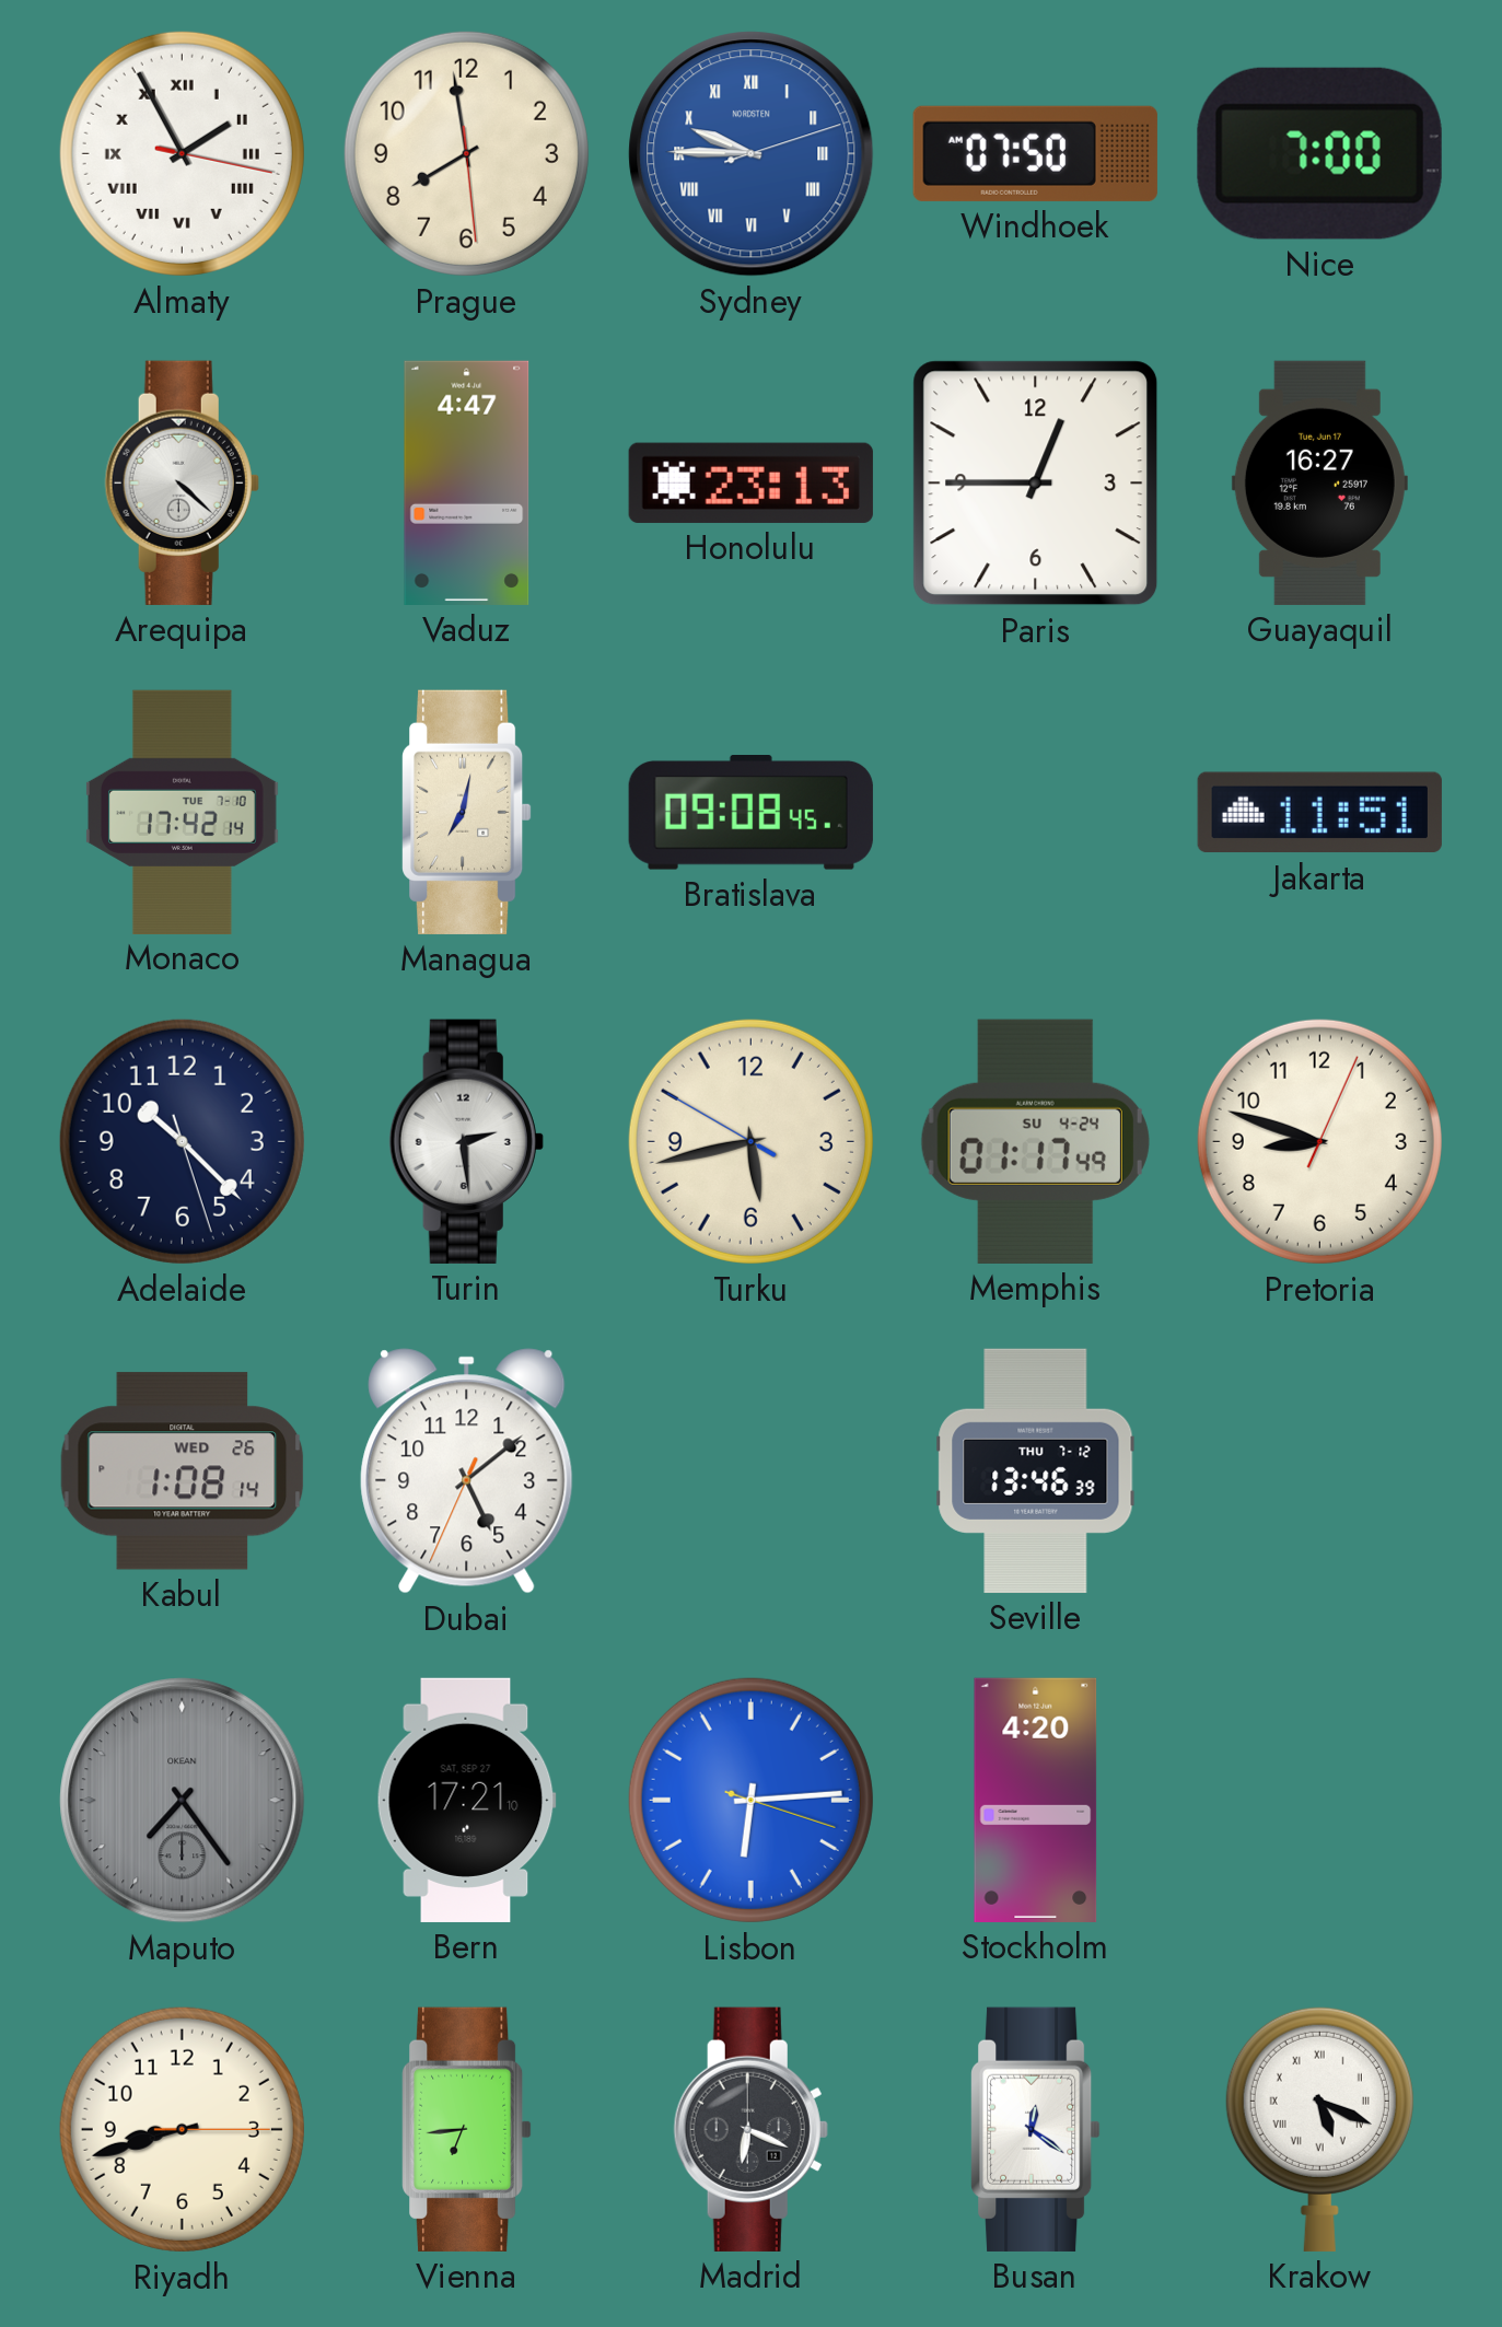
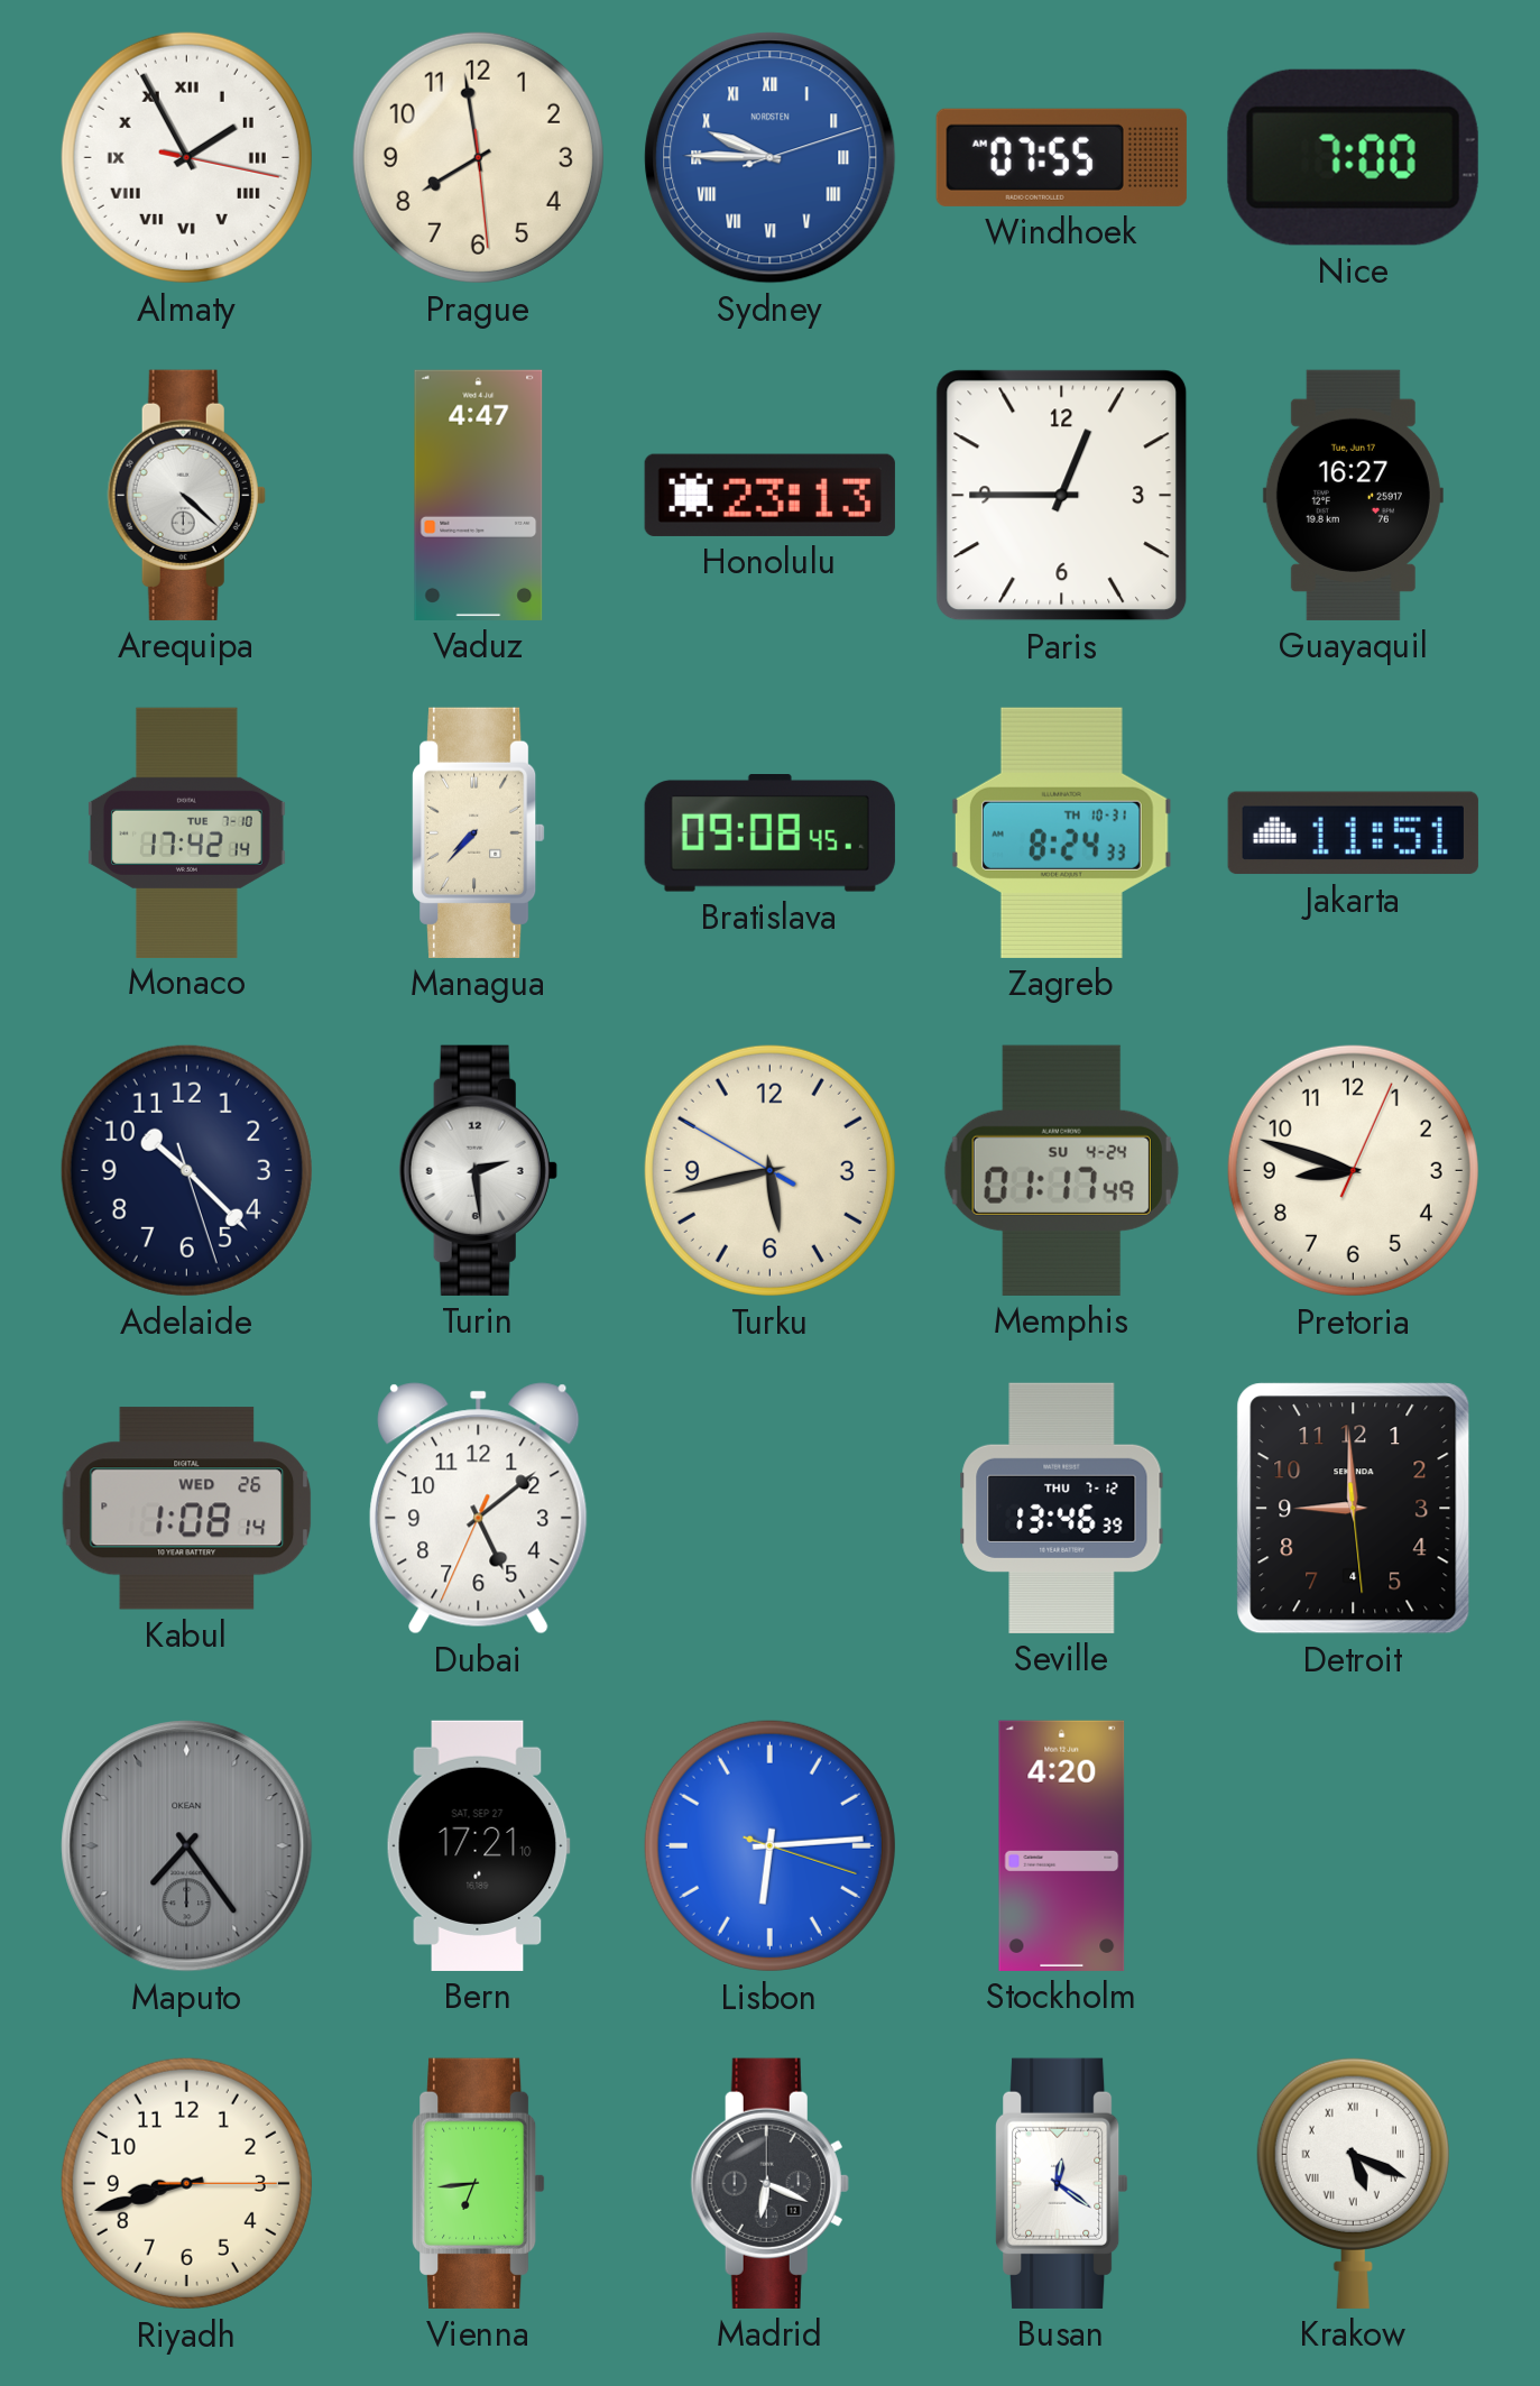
Windhoek: 07:50 -> 07:55 (1061, 157)
Managua: 7:02 -> 7:37 (479, 832)
Zagreb: none -> 8:24 (1061, 832)
Detroit: none -> 8:59 (1354, 1509)
